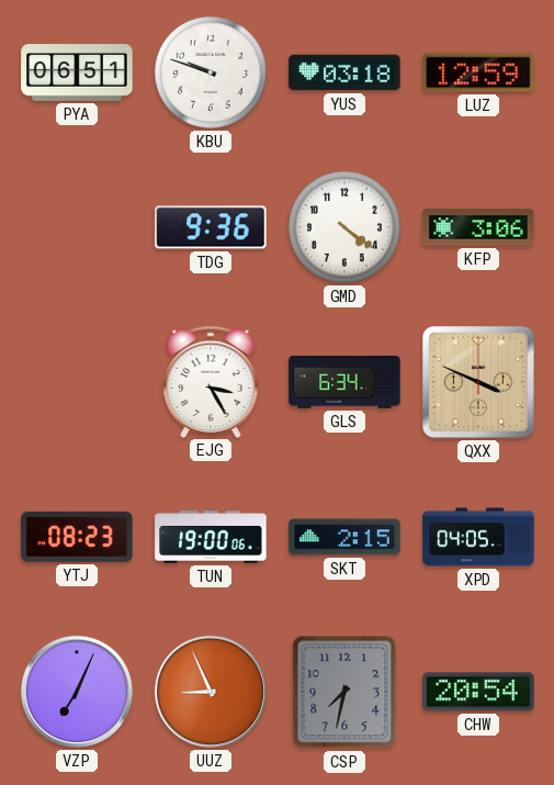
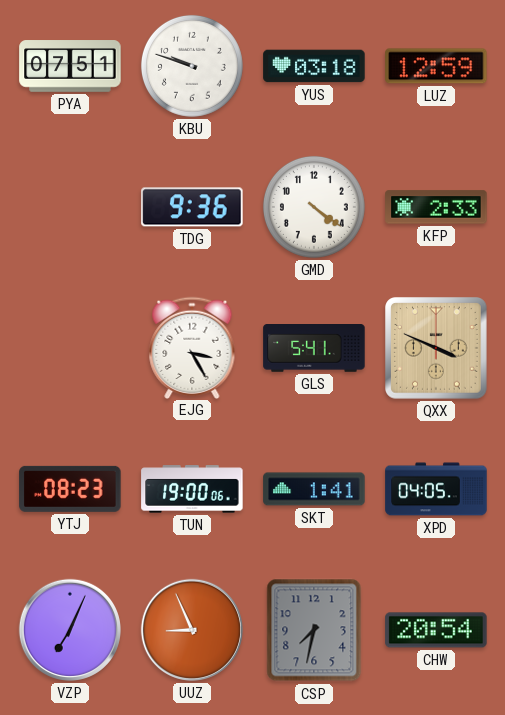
PYA: 06:51 -> 07:51 (70, 66)
KFP: 3:06 -> 2:33 (436, 207)
GLS: 6:34 -> 5:41 (314, 349)
SKT: 2:15 -> 1:41 (314, 489)
